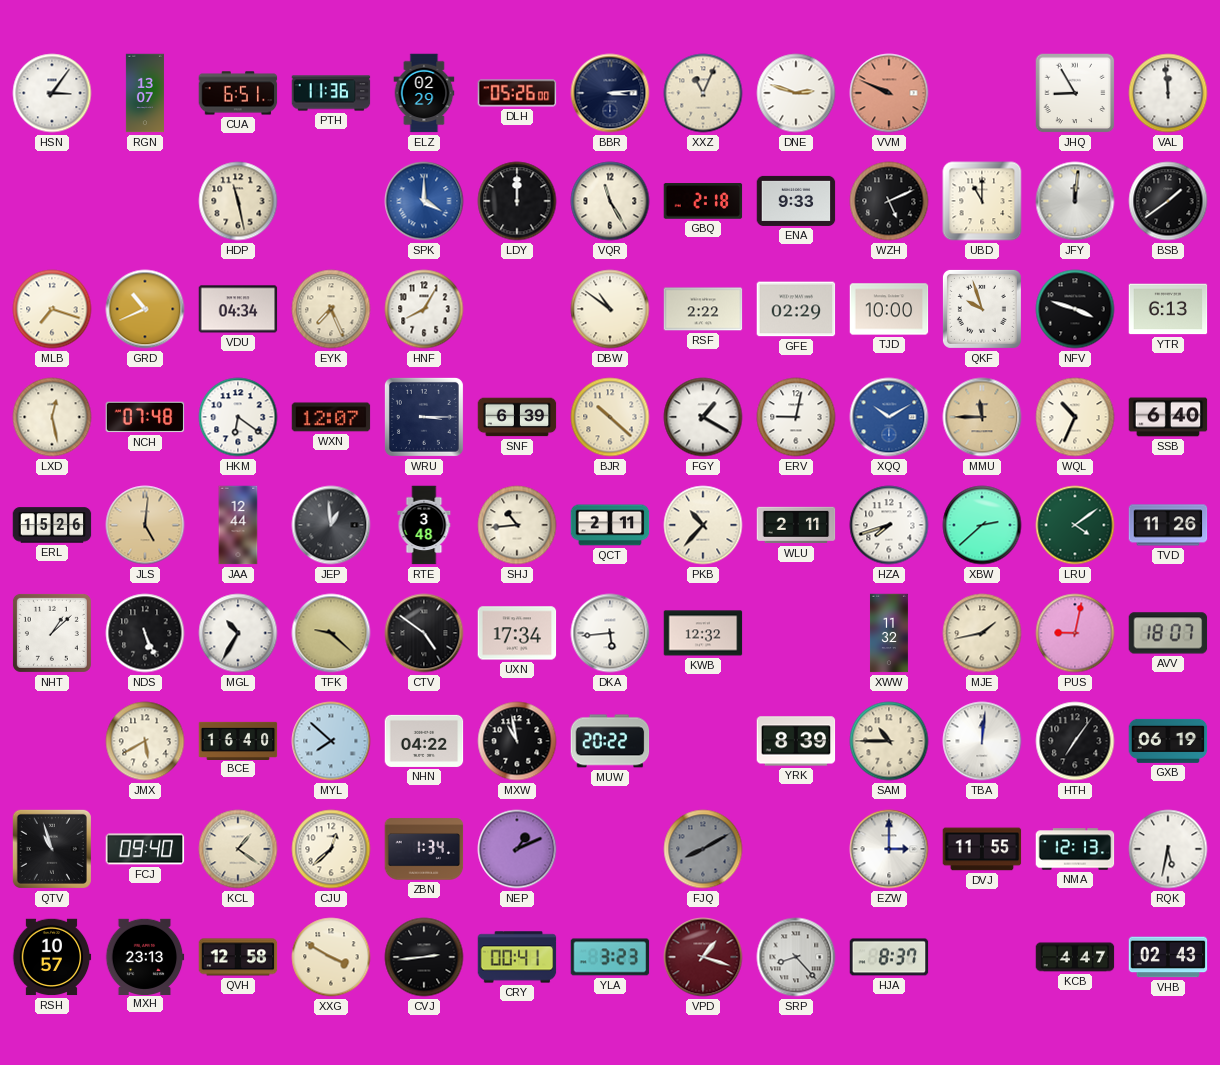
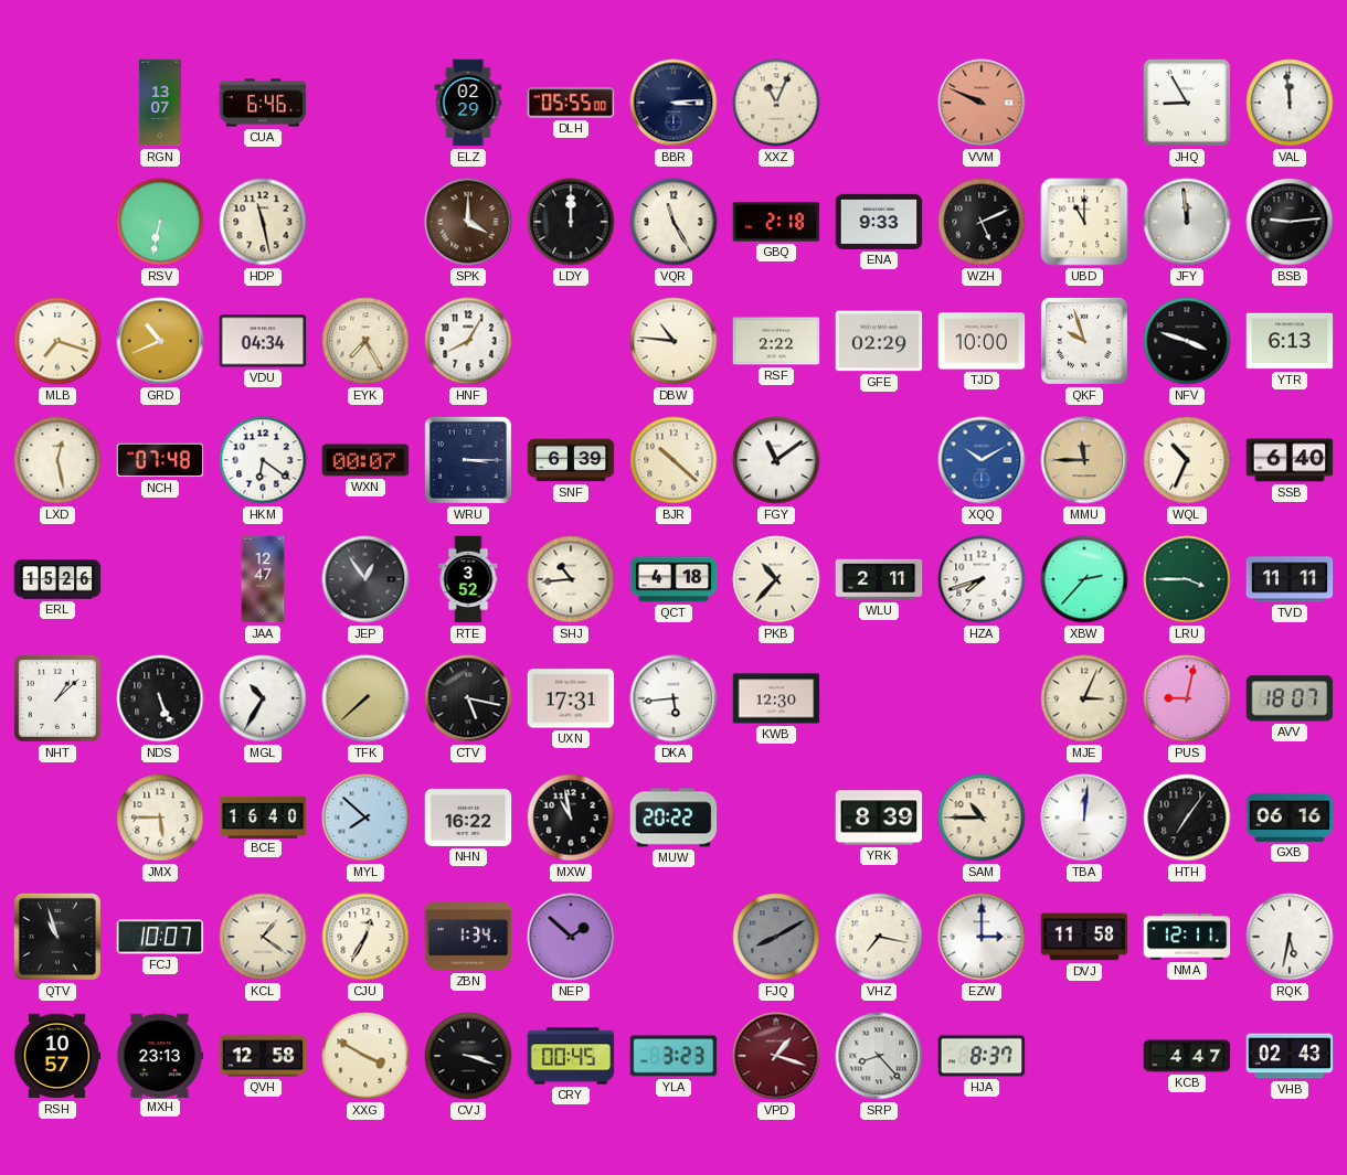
HSN: 3:06 -> none (52, 93)
CUA: 6:51 -> 6:46 (263, 103)
PTH: 11:36 -> none (331, 93)
DLH: 05:26 -> 05:55 (571, 103)
DNE: 2:48 -> none (796, 93)
RSV: none -> 6:32 (160, 222)
SPK dial: blue -> brown (468, 222)
JFY: 12:01 -> 11:59 (1187, 222)
BSB: 1:39 -> 9:14 (1290, 222)
EYK: 7:26 -> 7:25 (365, 341)
DBW: 10:51 -> 10:46 (673, 341)
WXN: 12:07 -> 00:07 (365, 460)
FGY: 1:20 -> 11:09 (776, 460)
ERV: 9:02 -> none (796, 417)
JLS: 5:01 -> none (145, 525)
JAA: 12:44 -> 12:47 (263, 579)
JEP: 12:59 -> 12:54 (365, 579)
RTE: 3:48 -> 3:52 (468, 579)
QCT: 2:11 -> 4:18 (673, 579)
XBW: 2:38 -> 2:37 (1084, 579)
LRU: 4:09 -> 3:45 (1187, 579)
TVD: 11:26 -> 11:11 (1290, 579)
TFK: 9:22 -> 7:38 (365, 698)
CTV: 4:51 -> 5:17 (468, 698)
UXN: 17:34 -> 17:31 (571, 698)
KWB: 12:32 -> 12:30 (776, 698)
XWW: 11:32 -> none (889, 633)
MJE: 1:43 -> 3:04 (1084, 698)
JMX: 5:40 -> 5:45 (160, 818)
NHN: 04:22 -> 16:22 (468, 818)
GXB: 06:19 -> 06:16 (1290, 818)
FCJ: 09:40 -> 10:07 (160, 937)
CJU: 12:38 -> 12:35 (365, 937)
NEP: 1:11 -> 1:52 (571, 937)
VHZ: none -> 7:17 (879, 937)
DVJ: 11:55 -> 11:58 (1084, 937)
NMA: 12:13 -> 12:11 (1187, 937)
CVJ: 2:44 -> 3:18 (468, 1056)
CRY: 00:41 -> 00:45 (571, 1056)
